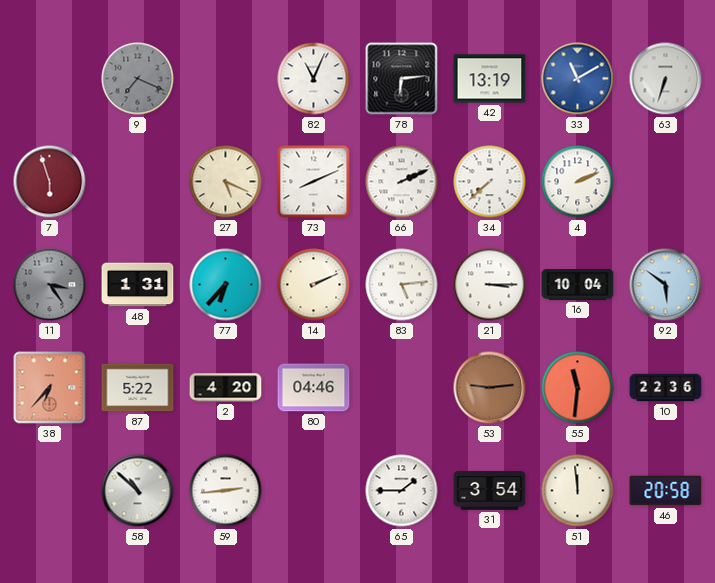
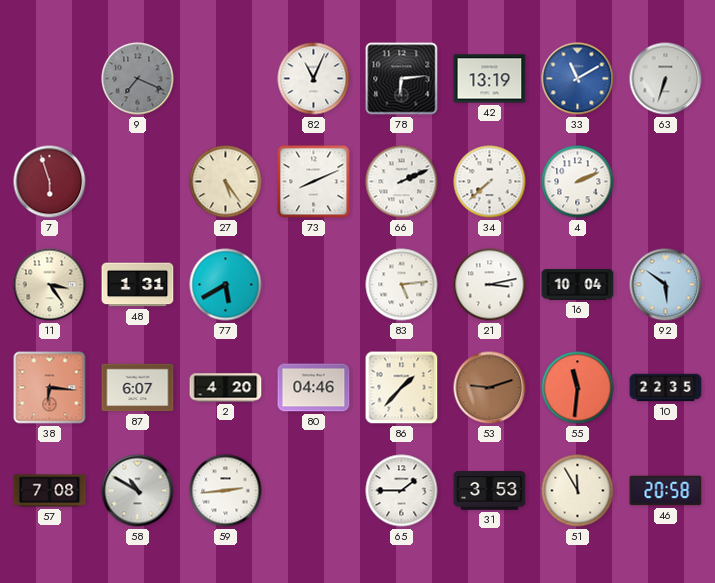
27: 5:19 -> 5:24 (226, 182)
11 dial: grey -> cream (50, 285)
77: 6:37 -> 5:40 (226, 285)
14: 2:11 -> none (314, 285)
21: 3:15 -> 3:13 (490, 285)
38: 6:37 -> 6:16 (50, 388)
87: 5:22 -> 6:07 (138, 388)
86: none -> 1:37 (402, 388)
53: 9:14 -> 9:12 (490, 388)
10: 22:36 -> 22:35 (666, 388)
57: none -> 7:08 (50, 491)
58: 10:52 -> 10:50 (138, 491)
31: 3:54 -> 3:53 (490, 491)
51: 11:59 -> 11:55 (578, 491)
